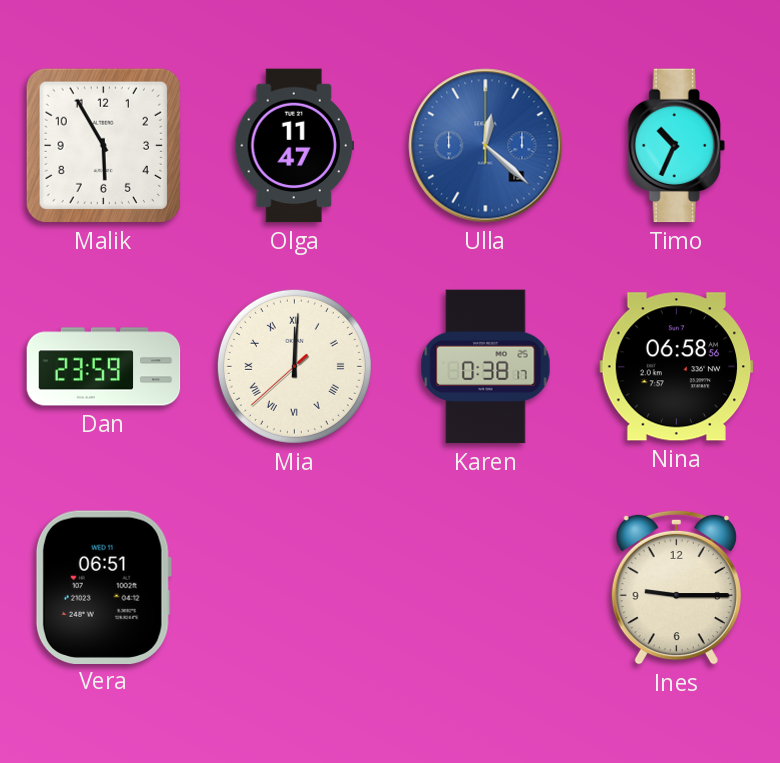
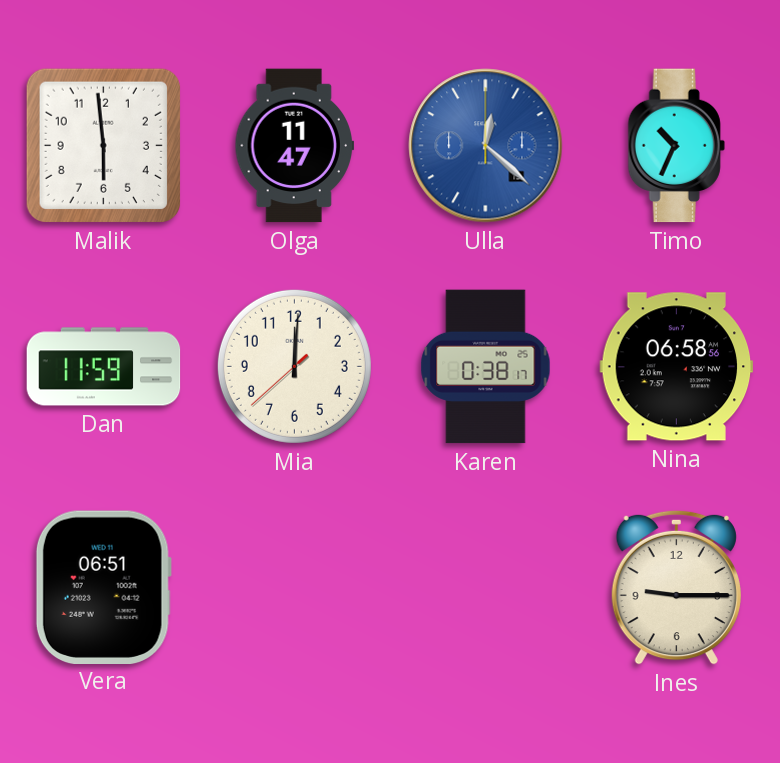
Malik: 5:55 -> 5:59 (103, 145)
Dan: 23:59 -> 11:59 (104, 367)
Mia numerals: Roman -> Arabic (294, 366)
